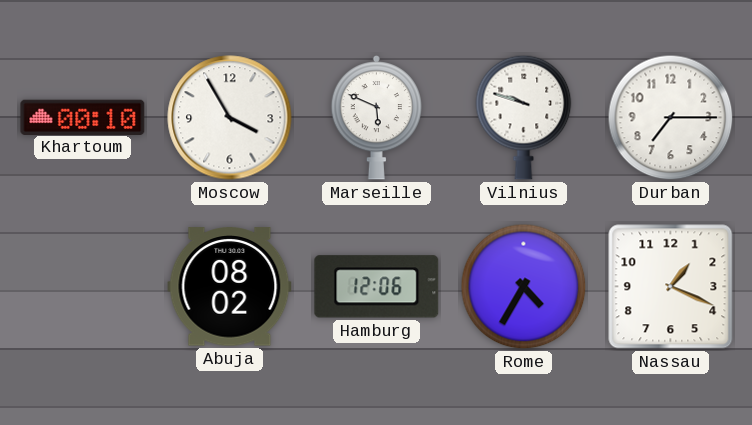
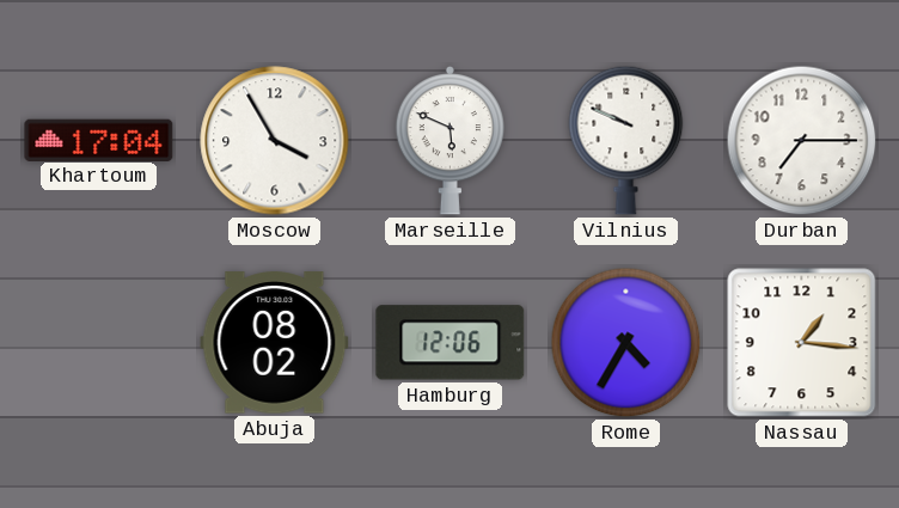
Khartoum: 00:10 -> 17:04 (99, 140)
Vilnius: 9:48 -> 9:49 (626, 140)
Nassau: 1:19 -> 1:16 (802, 343)
